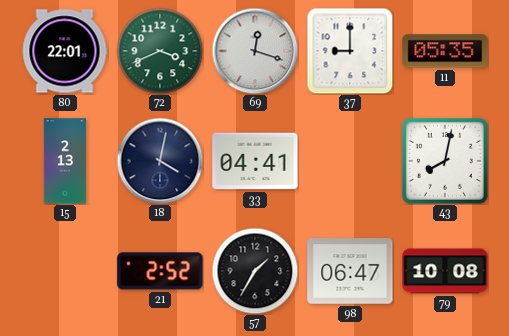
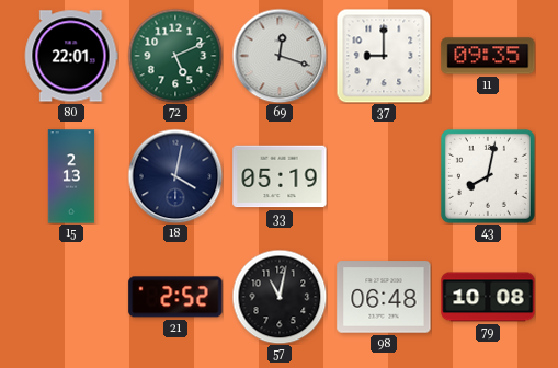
72: 3:41 -> 5:11 (175, 56)
11: 05:35 -> 09:35 (488, 56)
33: 04:41 -> 05:19 (280, 176)
57: 1:35 -> 11:02 (280, 297)
98: 06:47 -> 06:48 (384, 297)
